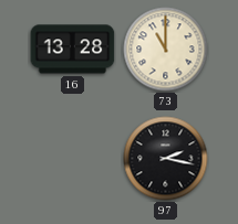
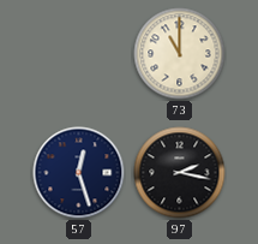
16: 13:28 -> none (73, 50)
57: none -> 12:27 (79, 173)
